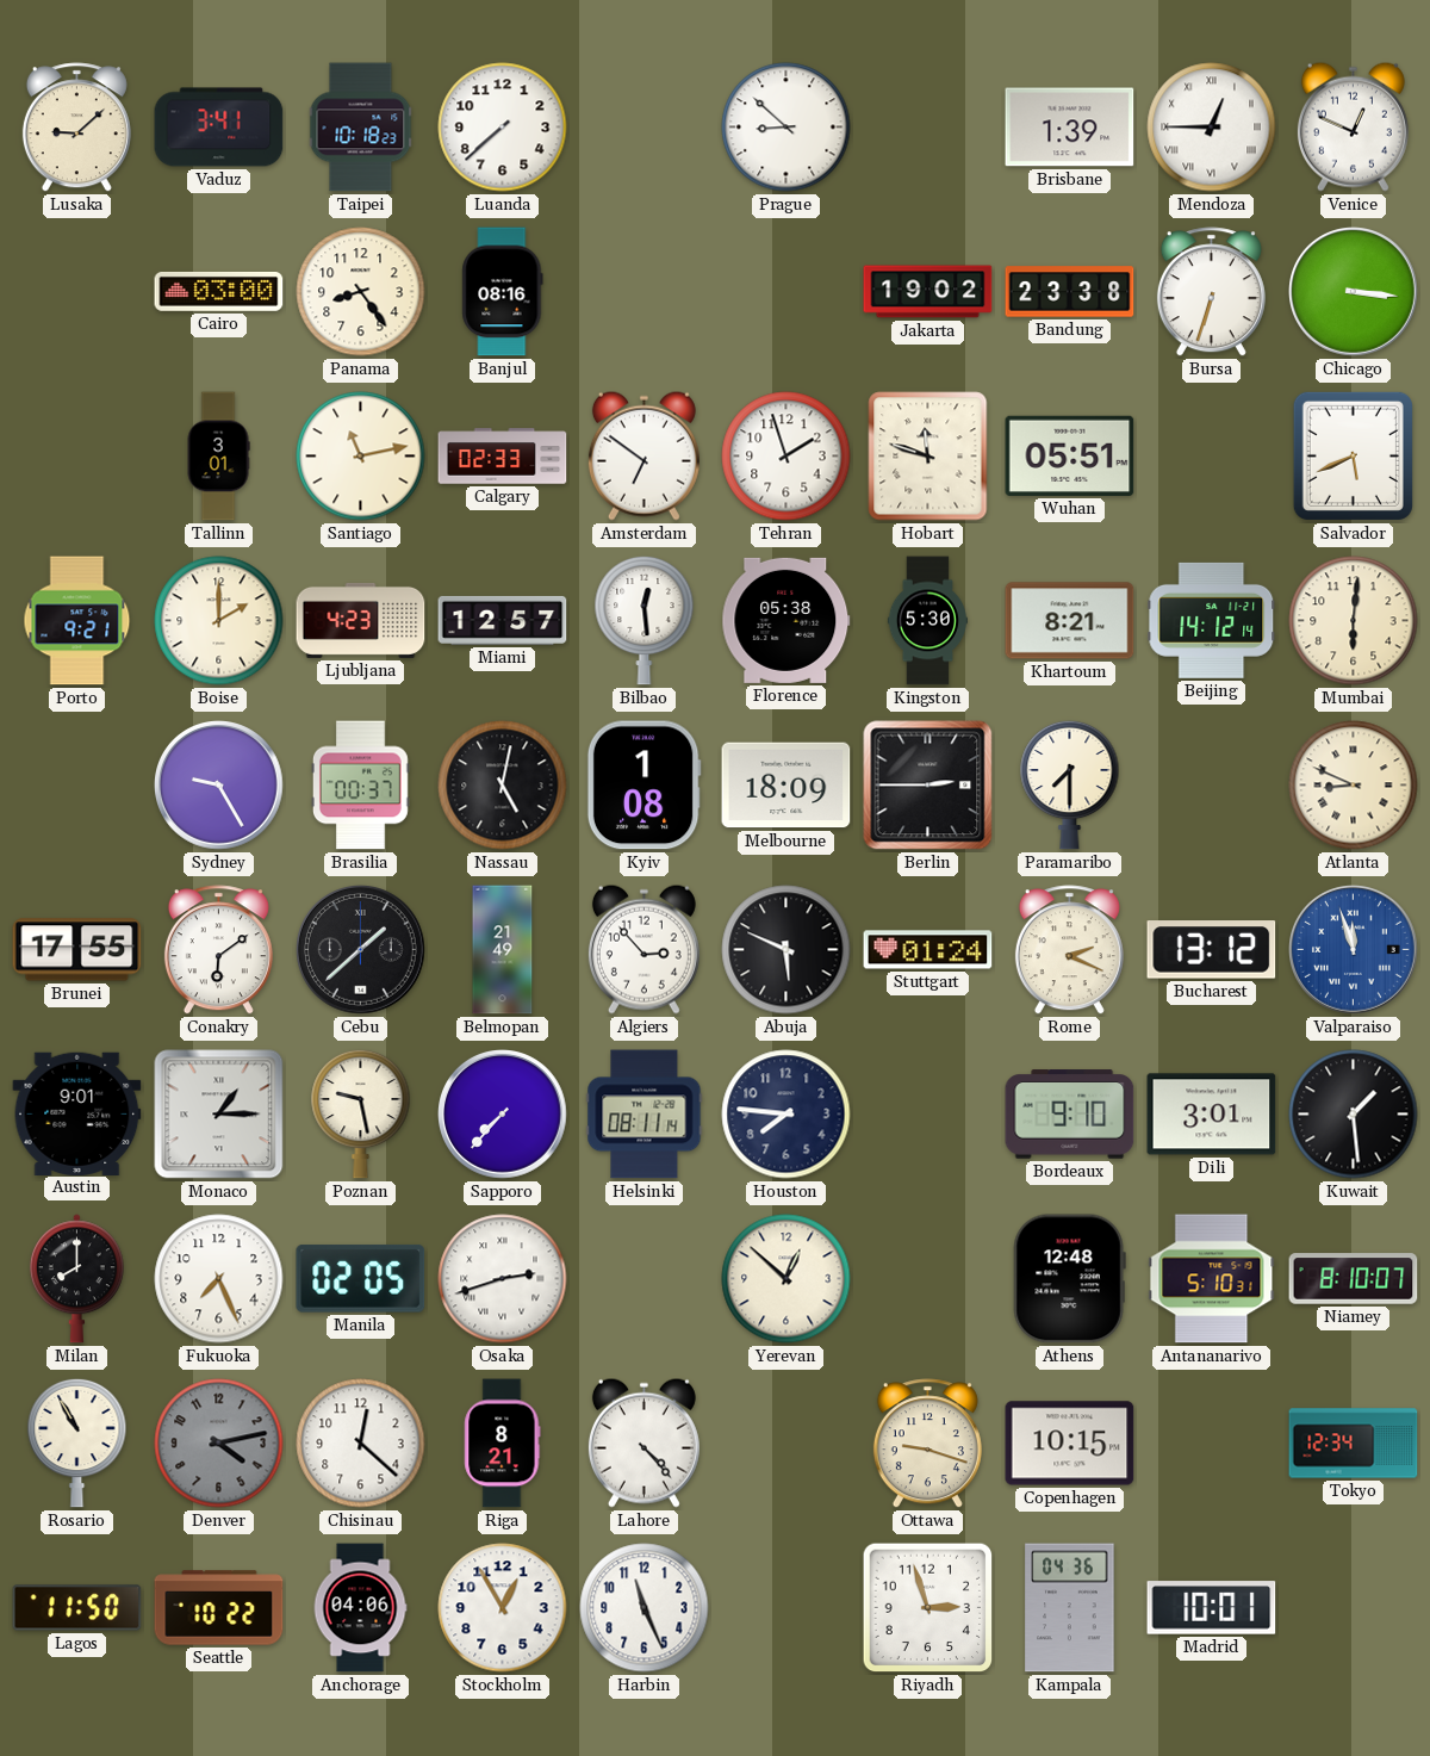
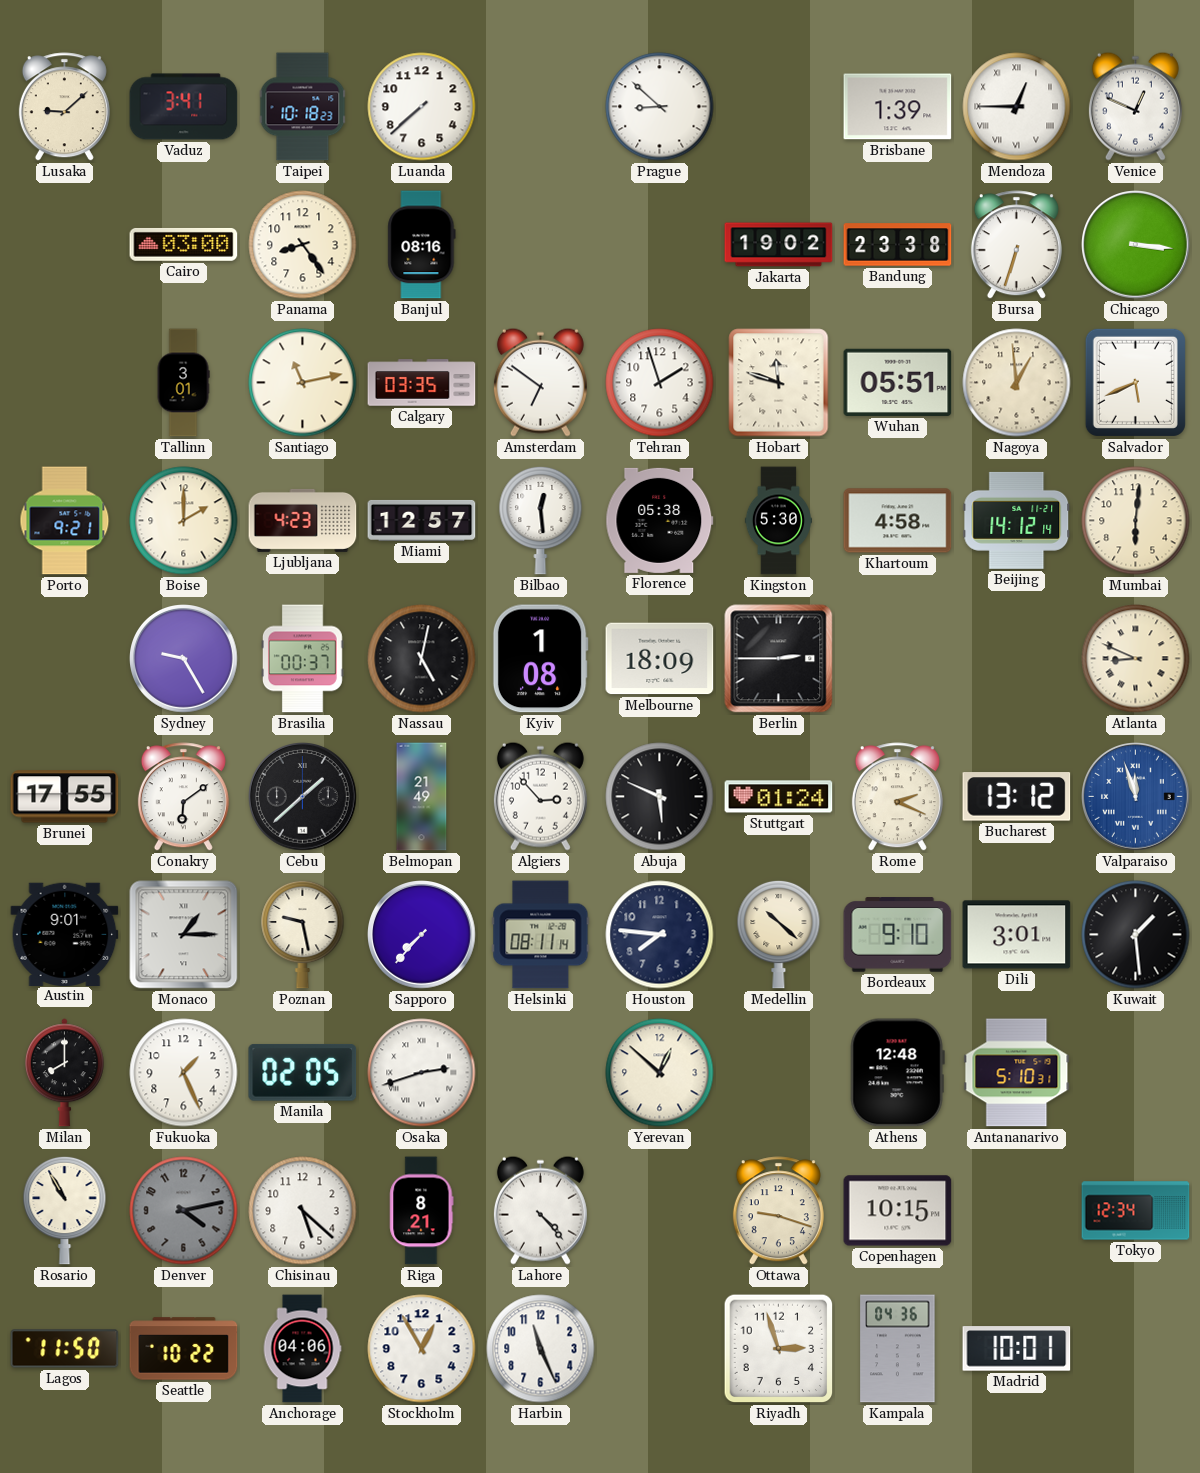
Calgary: 02:33 -> 03:35 (422, 383)
Nagoya: none -> 12:59 (1017, 383)
Khartoum: 8:21 -> 4:58 (898, 521)
Paramaribo: 7:30 -> none (1070, 784)
Medellin: none -> 10:22 (779, 934)
Fukuoka: 7:26 -> 1:26 (184, 1073)
Niamey: 8:10 -> none (1354, 1279)
Chisinau: 12:22 -> 5:22 (303, 1211)
